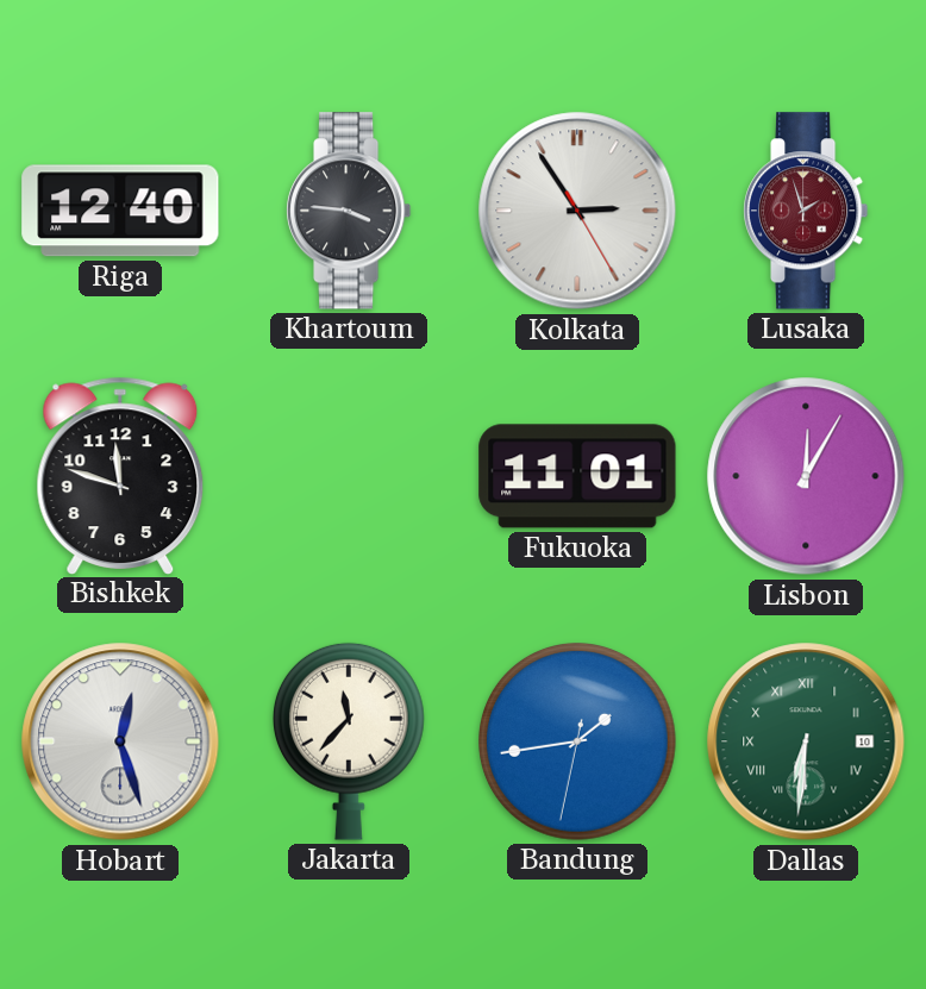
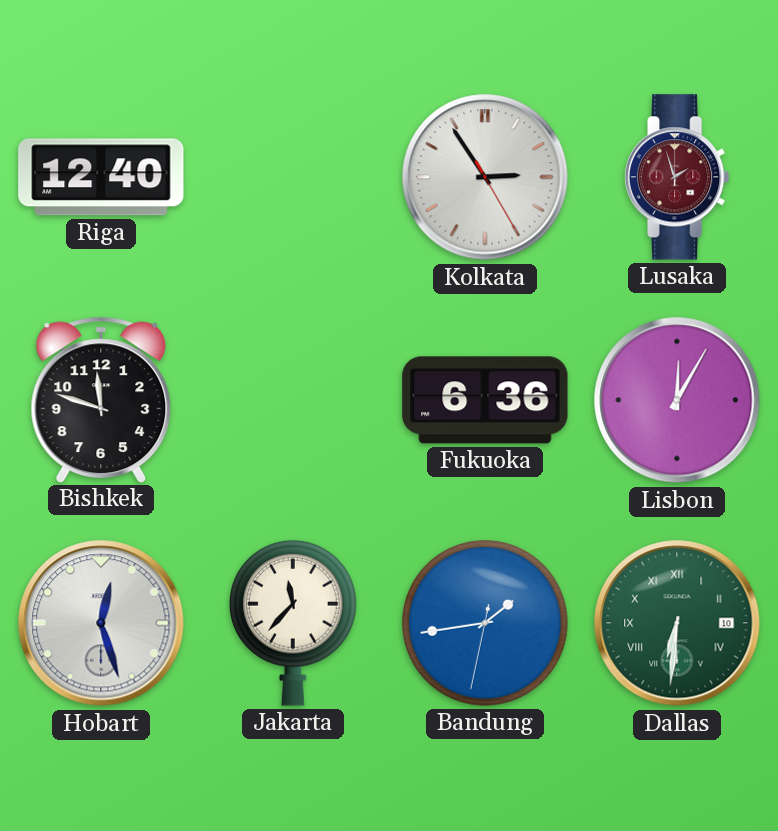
Khartoum: 3:46 -> none (349, 211)
Fukuoka: 11:01 -> 6:36 (485, 400)
